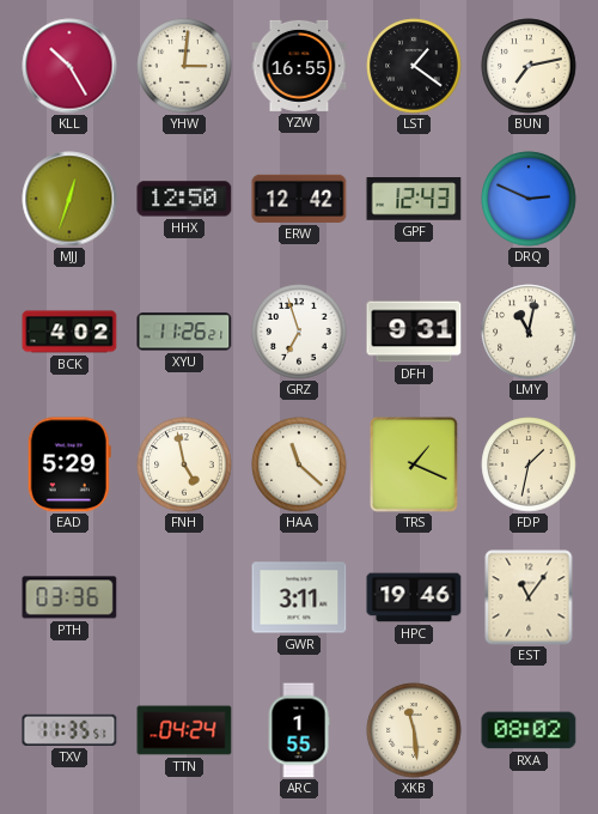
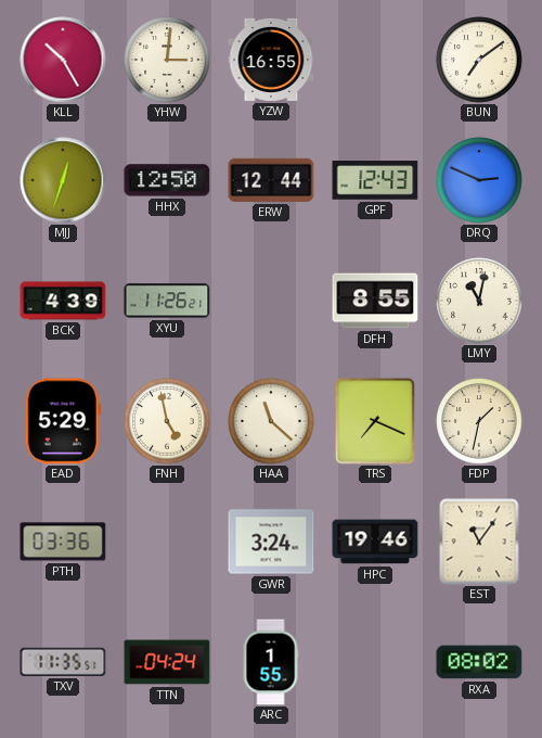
LST: 1:21 -> none (414, 66)
BUN: 7:13 -> 7:09 (479, 60)
ERW: 12:42 -> 12:44 (271, 180)
BCK: 4:02 -> 4:39 (63, 301)
GRZ: 6:57 -> none (299, 332)
DFH: 9:31 -> 8:55 (375, 301)
TRS: 1:19 -> 7:19 (375, 422)
GWR: 3:11 -> 3:24 (271, 542)
XKB: 11:29 -> none (414, 730)
